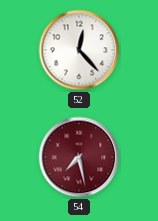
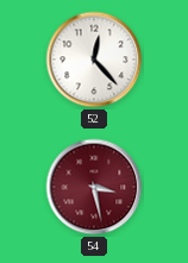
54: 7:28 -> 3:28 (94, 187)
